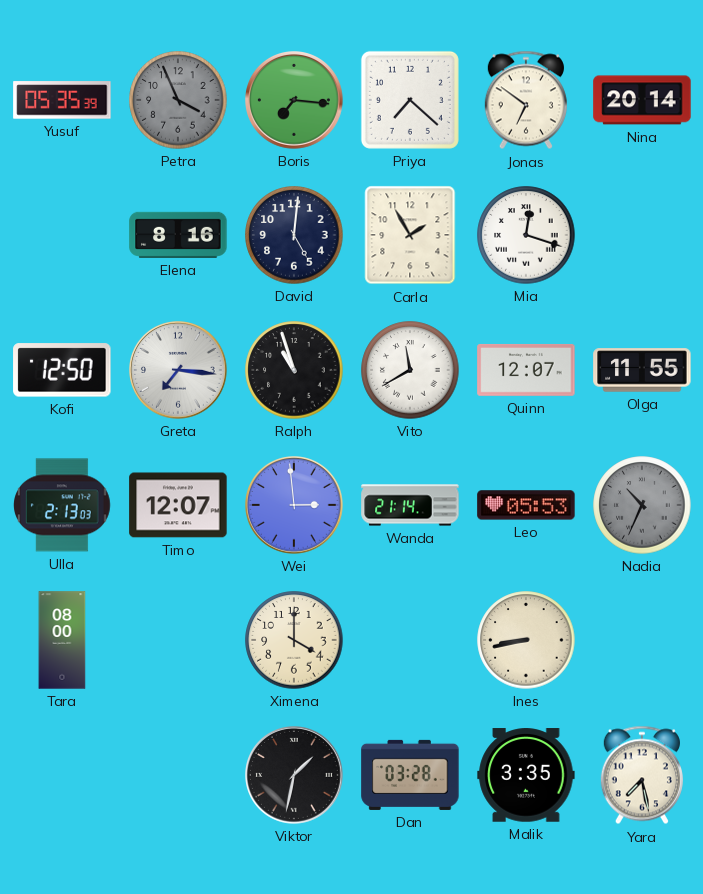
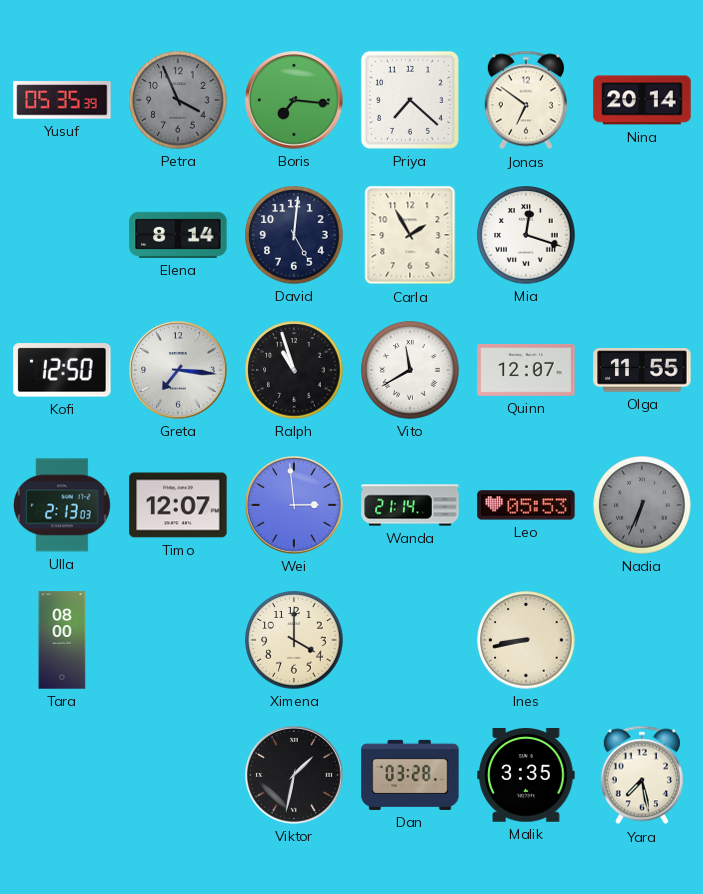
Elena: 8:16 -> 8:14 (178, 235)
Nadia: 10:34 -> 6:34 (642, 505)
